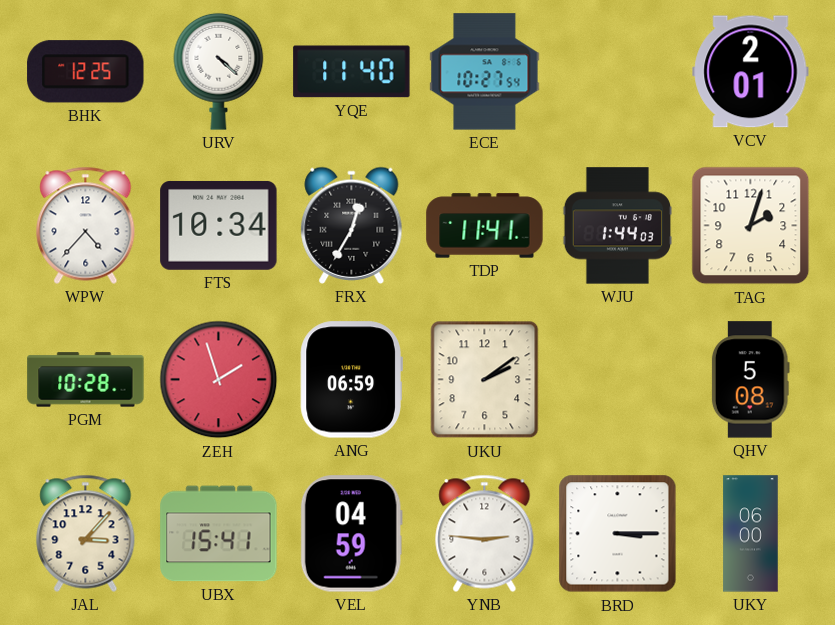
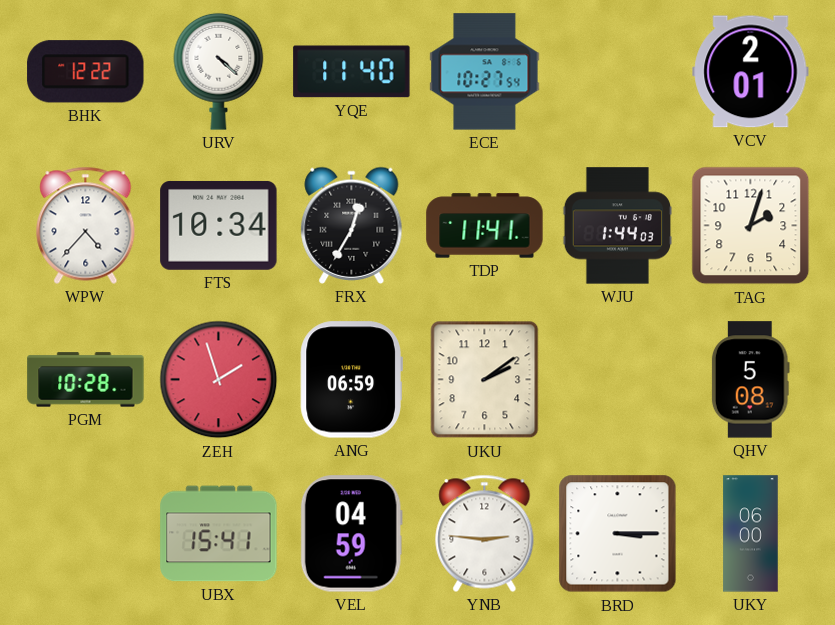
BHK: 12:25 -> 12:22 (86, 72)
JAL: 3:07 -> none (86, 533)
